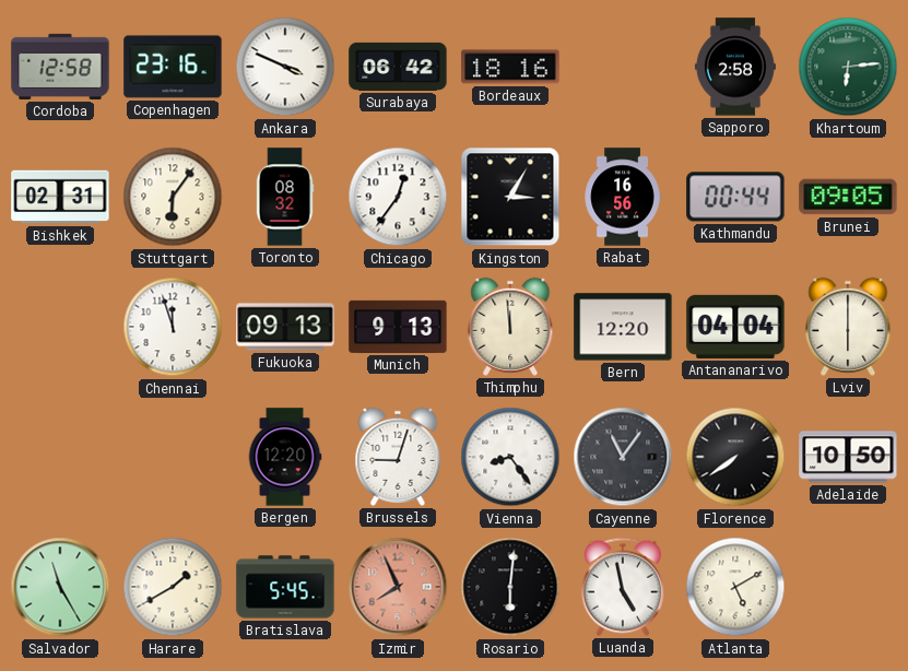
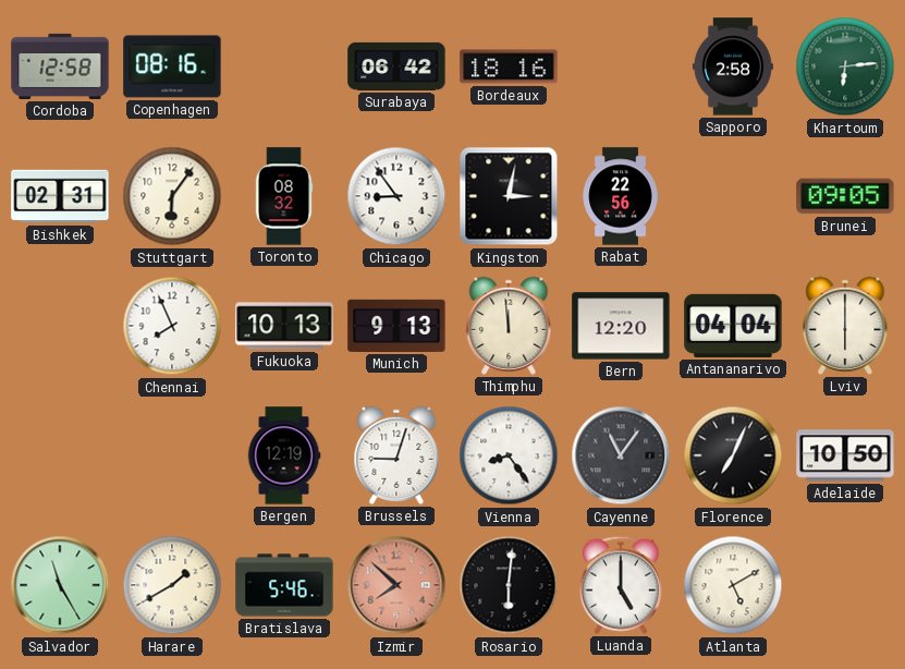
Copenhagen: 23:16 -> 08:16 (172, 66)
Ankara: 3:49 -> none (285, 67)
Chicago: 12:36 -> 8:54 (396, 196)
Kingston: 3:05 -> 3:02 (509, 196)
Rabat: 16:56 -> 22:56 (621, 196)
Kathmandu: 00:44 -> none (735, 197)
Chennai: 11:57 -> 7:56 (172, 326)
Fukuoka: 09:13 -> 10:13 (284, 326)
Bergen: 12:20 -> 12:19 (284, 455)
Florence: 7:39 -> 7:04 (733, 455)
Bratislava: 5:45 -> 5:46 (284, 585)
Izmir: 7:56 -> 7:52 (396, 585)
Luanda: 4:58 -> 5:00 (621, 585)
